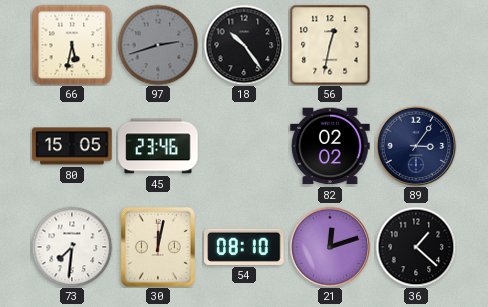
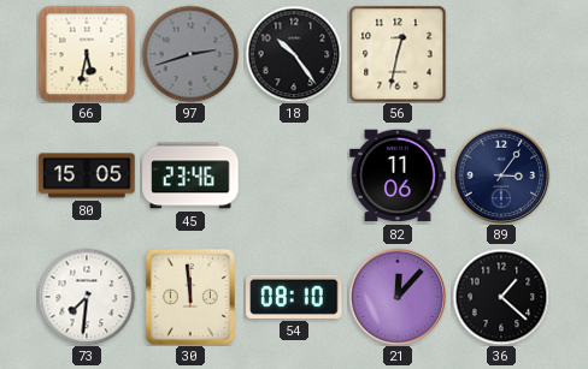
82: 02:02 -> 11:06 (398, 175)
30: 12:02 -> 11:59 (190, 297)
21: 12:12 -> 12:07 (398, 297)
